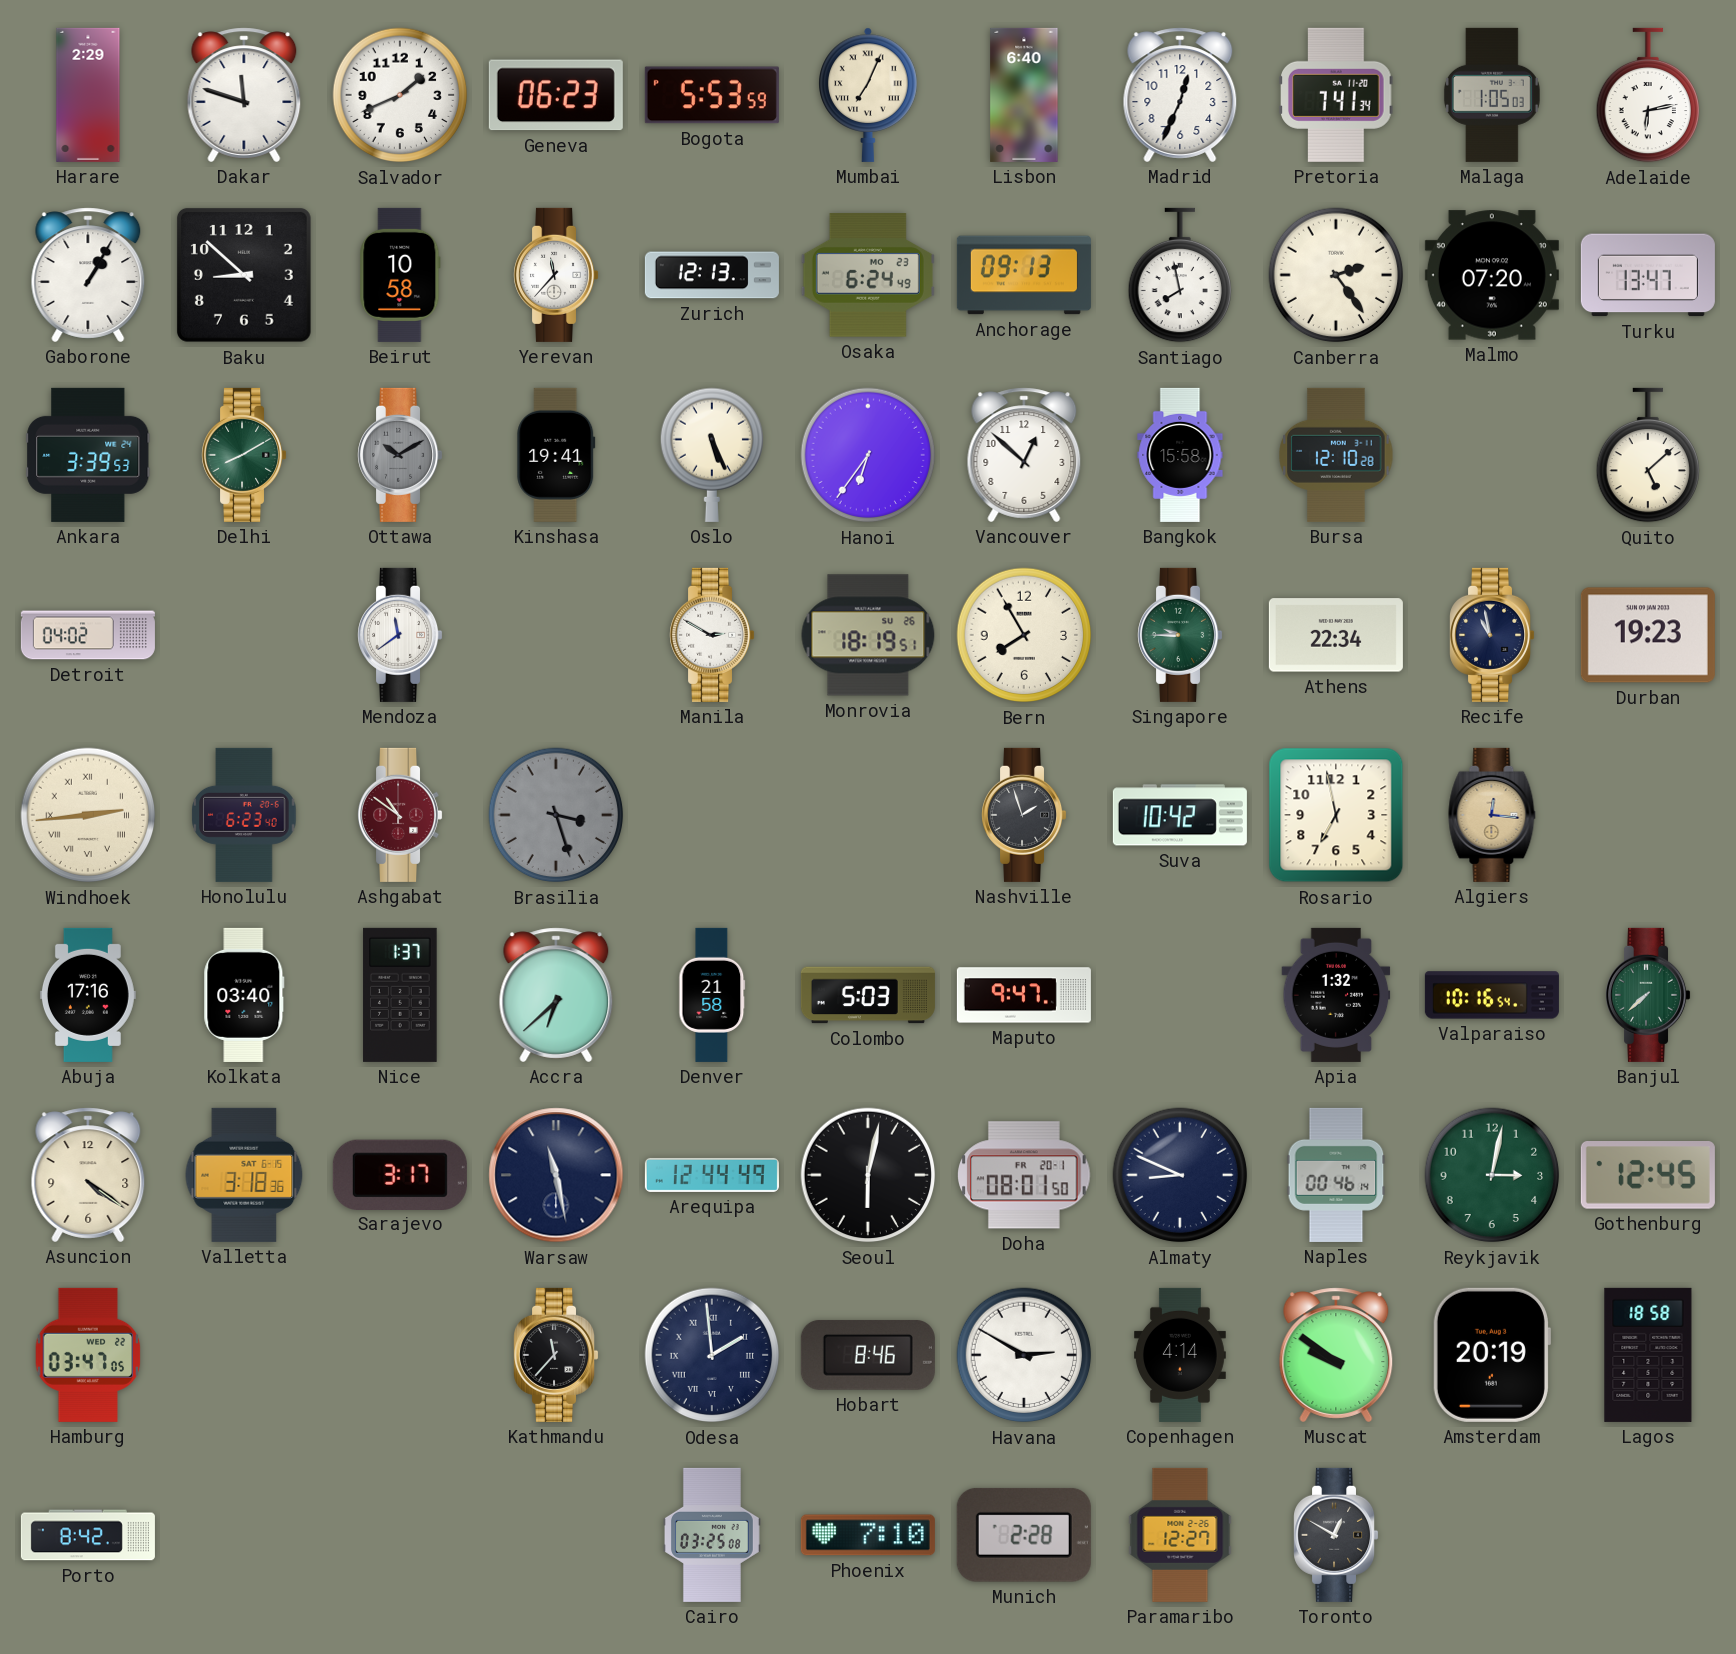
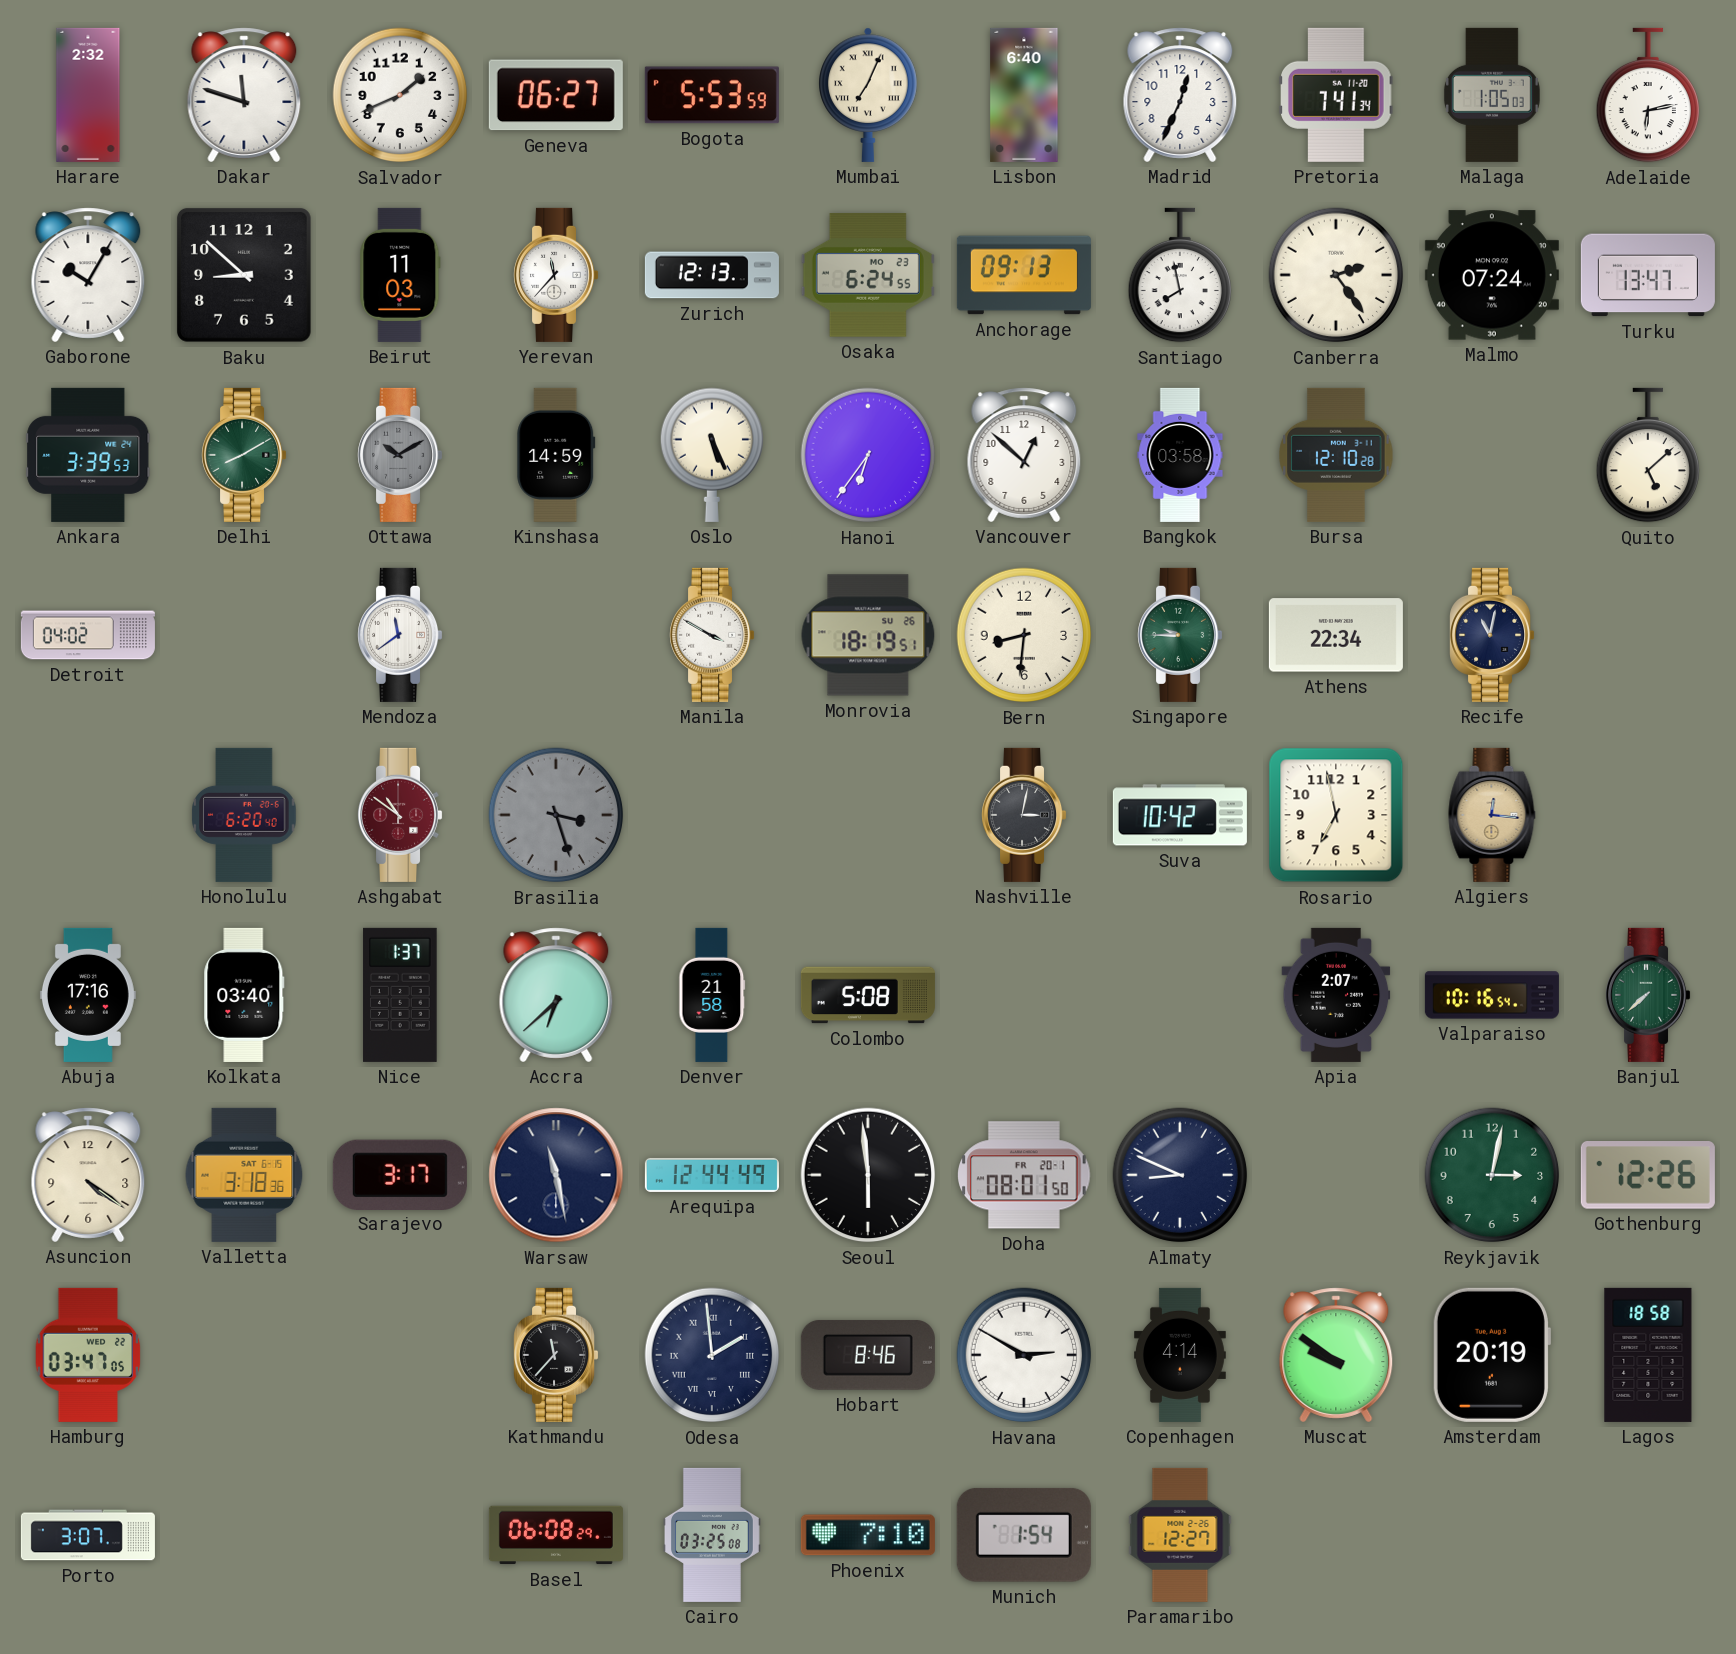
Harare: 2:29 -> 2:32 (88, 95)
Geneva: 06:23 -> 06:27 (556, 95)
Gaborone: 1:05 -> 10:05 (88, 275)
Beirut: 10:58 -> 11:03 (400, 275)
Osaka: 6:24:49 -> 6:24:55 (868, 275)
Malmo: 07:20 -> 07:24 (1492, 275)
Kinshasa: 19:41 -> 14:59 (556, 455)
Bangkok: 15:58 -> 03:58 (1180, 455)
Manila: 2:50 -> 3:50 (712, 635)
Bern: 7:55 -> 8:31 (1024, 635)
Recife: 10:58 -> 11:02 (1492, 635)
Durban: 19:23 -> none (1648, 635)
Windhoek: 2:44 -> none (88, 815)
Honolulu: 6:23 -> 6:20 (244, 815)
Nashville: 1:57 -> 3:02 (1024, 815)
Colombo: 5:03 -> 5:08 (868, 995)
Maputo: 9:47 -> none (1024, 995)
Apia: 1:32 -> 2:07 (1336, 995)
Seoul: 6:02 -> 5:59 (868, 1175)
Naples: 00:46 -> none (1336, 1175)
Gothenburg: 12:45 -> 12:26 (1648, 1175)
Porto: 8:42 -> 3:07 (88, 1535)
Basel: none -> 06:08 (556, 1535)
Munich: 2:28 -> 1:54 (1024, 1535)
Toronto: 12:50 -> none (1336, 1535)
